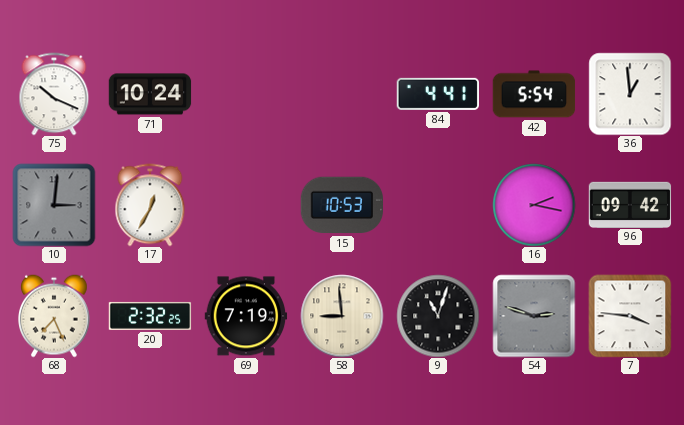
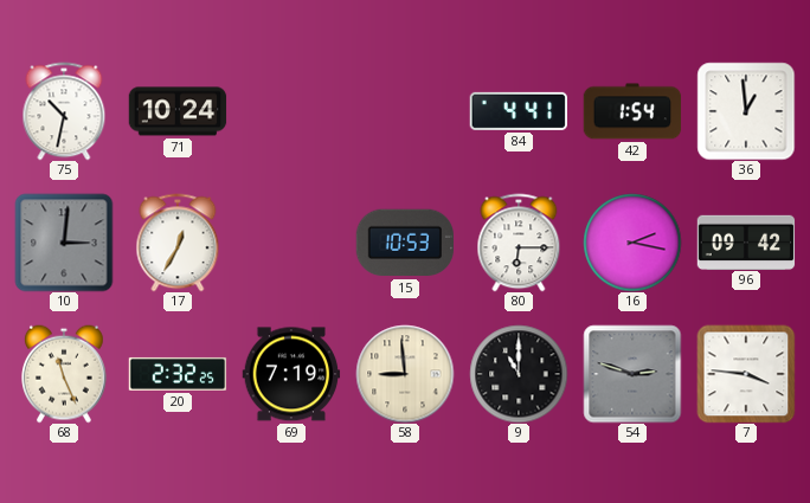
75: 10:19 -> 10:32 (64, 111)
42: 5:54 -> 1:54 (632, 111)
80: none -> 6:15 (519, 243)
68: 7:26 -> 11:26 (65, 374)
9: 11:03 -> 11:00 (519, 374)
